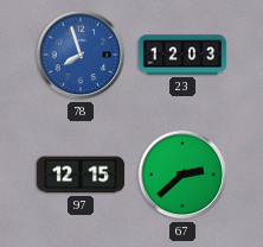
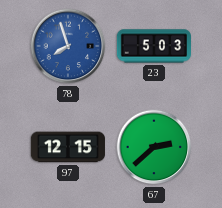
23: 12:03 -> 5:03 (153, 46)
